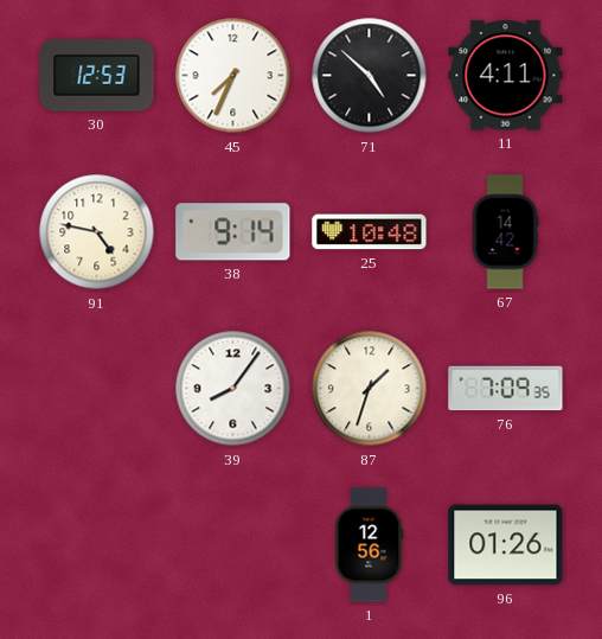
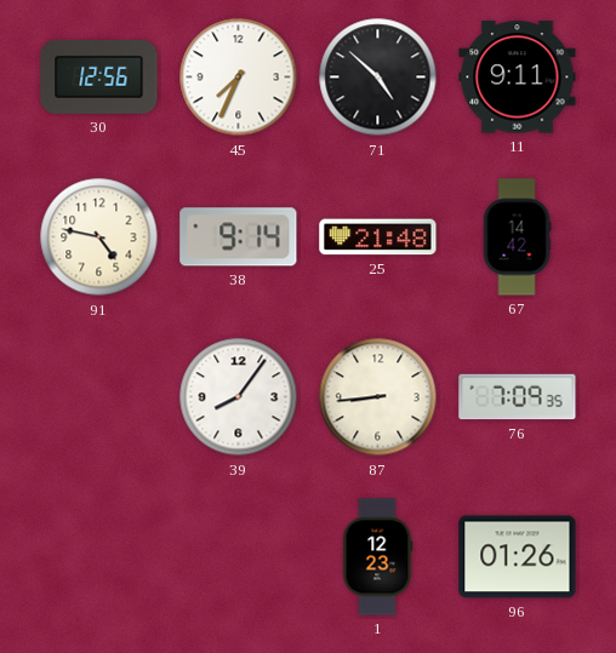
30: 12:53 -> 12:56 (99, 76)
11: 4:11 -> 9:11 (518, 78)
25: 10:48 -> 21:48 (378, 237)
87: 1:33 -> 8:44 (378, 397)
1: 12:56 -> 12:23 (377, 557)
